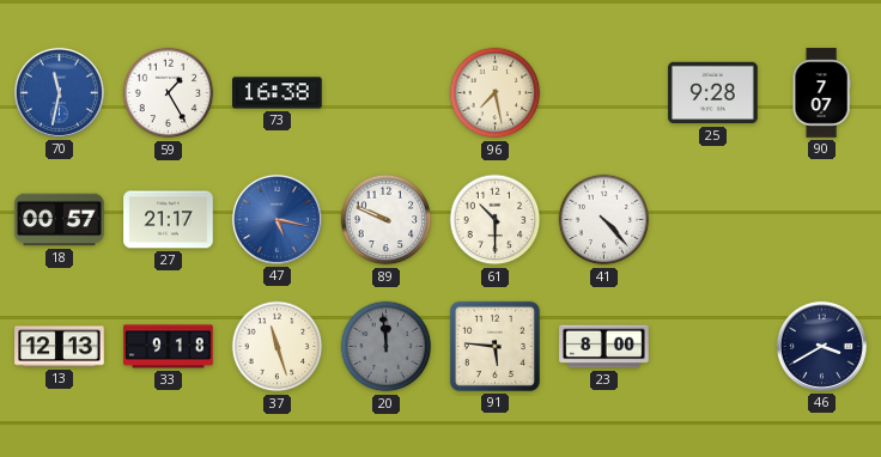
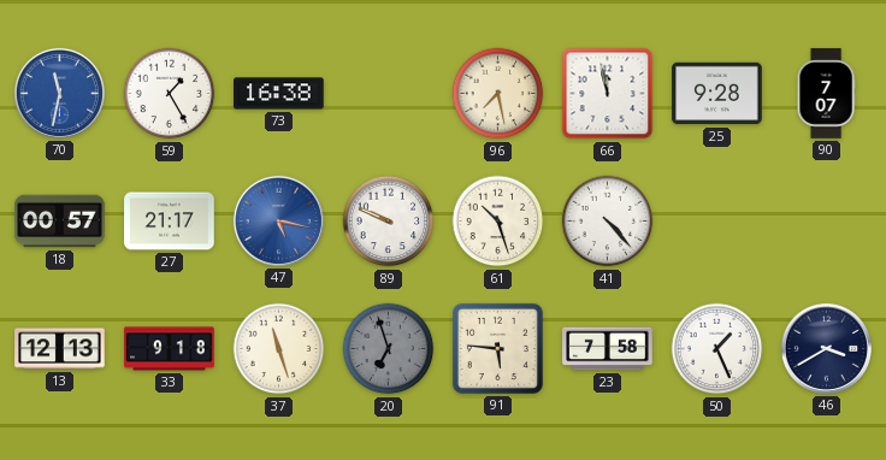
66: none -> 11:58 (608, 94)
61: 10:30 -> 10:27 (498, 222)
20: 11:59 -> 6:57 (389, 349)
23: 8:00 -> 7:58 (608, 349)
50: none -> 1:26 (717, 349)
